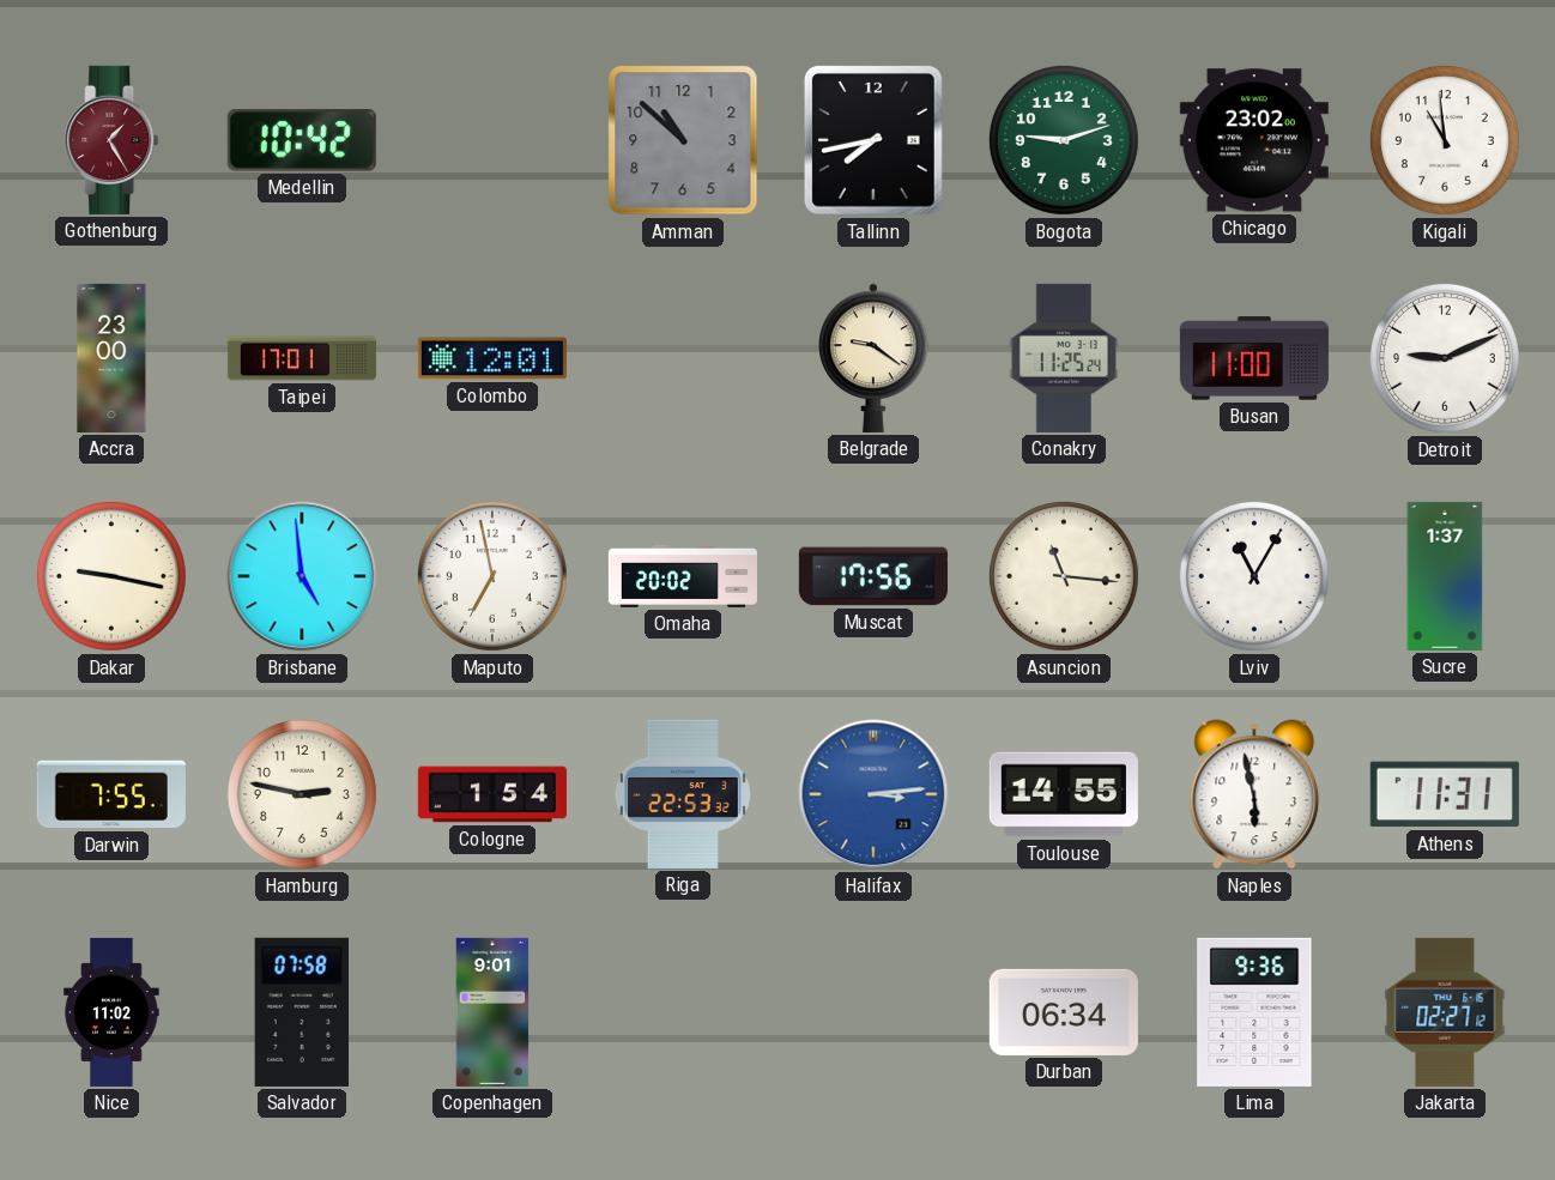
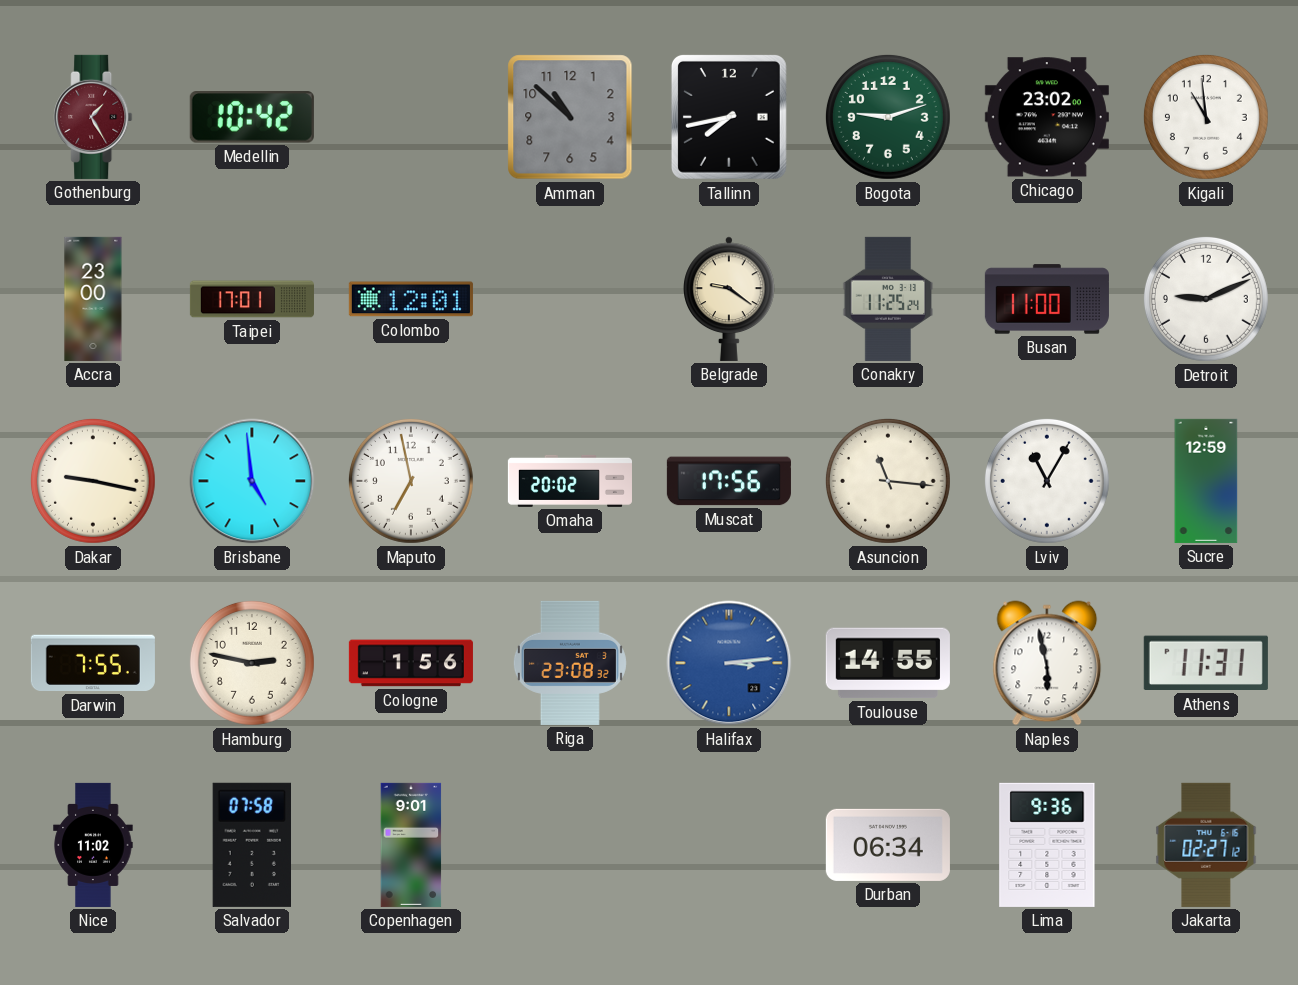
Sucre: 1:37 -> 12:59 (1206, 481)
Cologne: 1:54 -> 1:56 (411, 663)
Riga: 22:53 -> 23:08 (570, 663)
